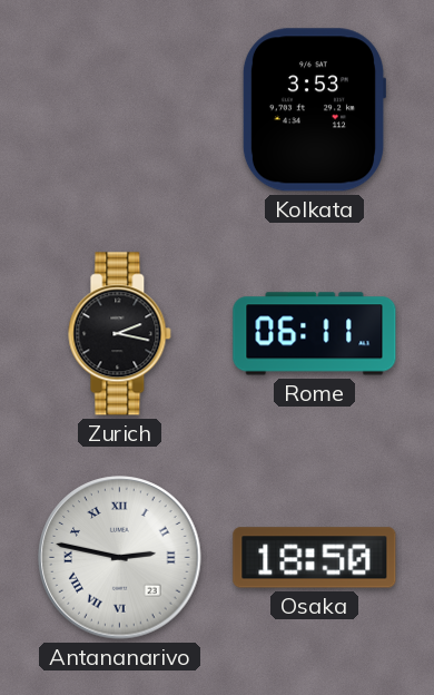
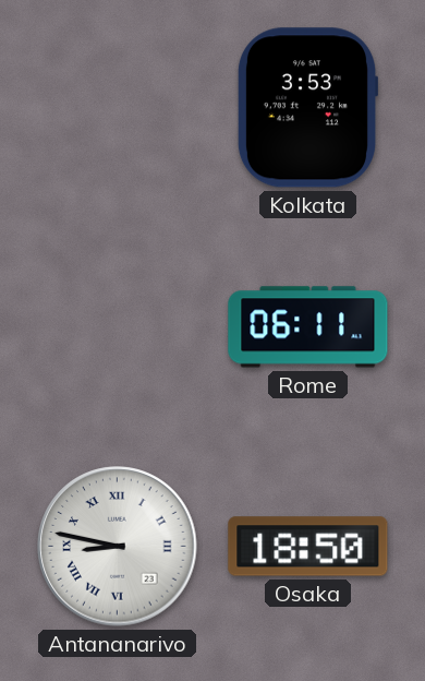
Zurich: 2:17 -> none (120, 334)
Antananarivo: 2:47 -> 8:47 (118, 547)
